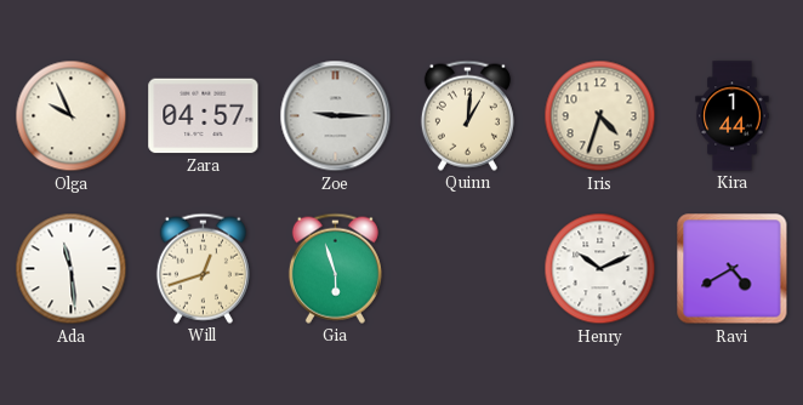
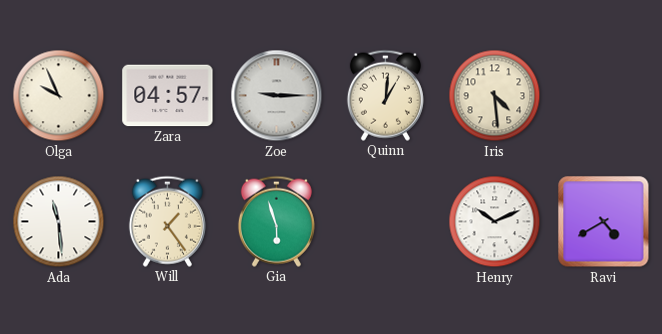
Iris: 4:33 -> 4:29 (495, 96)
Kira: 1:44 -> none (733, 116)
Will: 12:42 -> 1:24 (167, 221)
